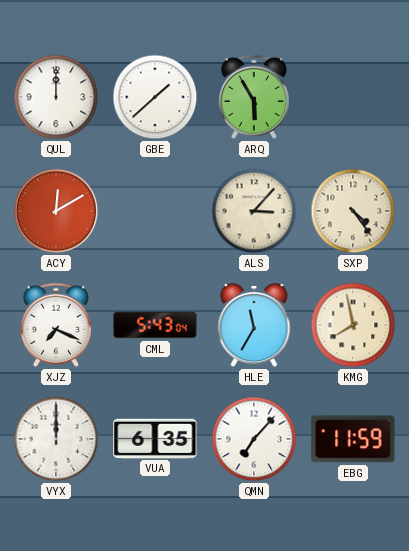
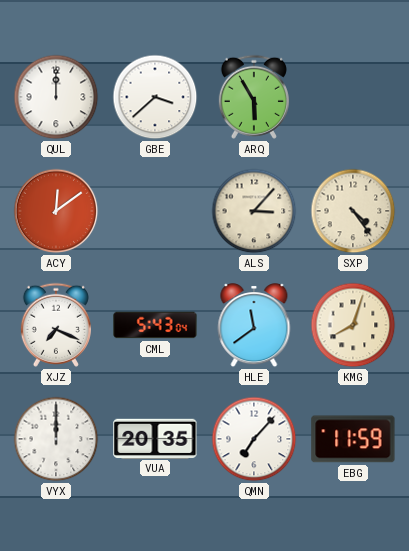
GBE: 1:38 -> 3:38 (155, 97)
ACY: 12:10 -> 12:09 (56, 211)
HLE: 11:35 -> 11:39 (254, 326)
KMG: 7:58 -> 8:03 (353, 325)
VUA: 6:35 -> 20:35 (155, 438)
